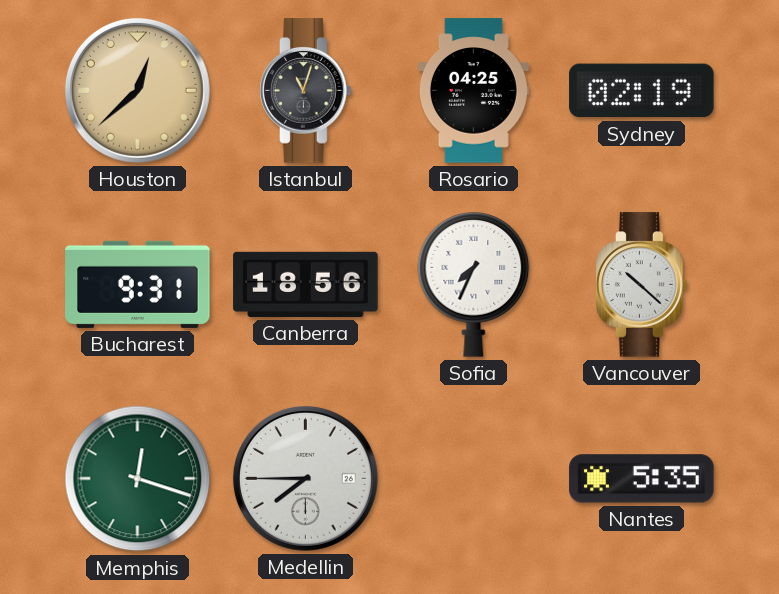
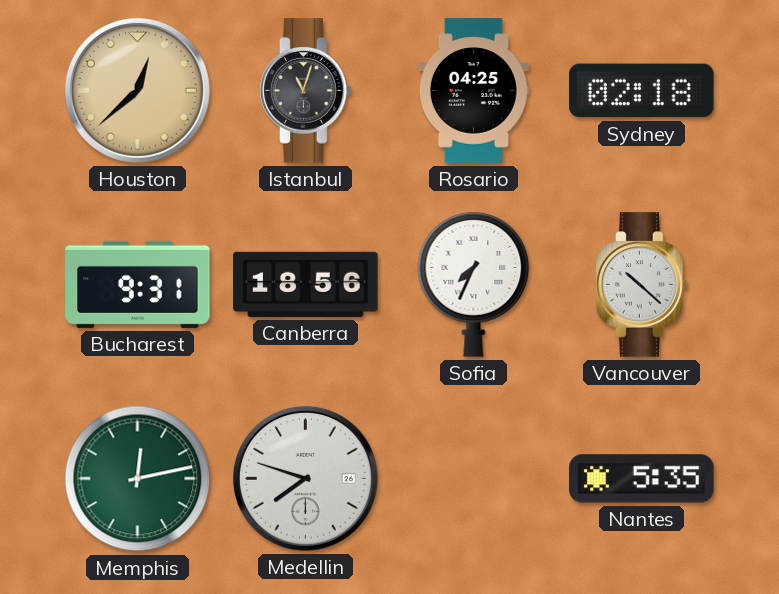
Sydney: 02:19 -> 02:18 (642, 91)
Memphis: 12:18 -> 12:13 (138, 479)
Medellin: 7:45 -> 7:48 (305, 478)
